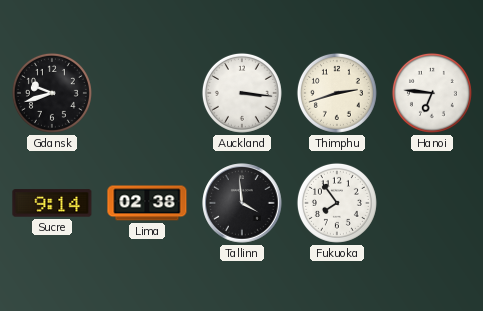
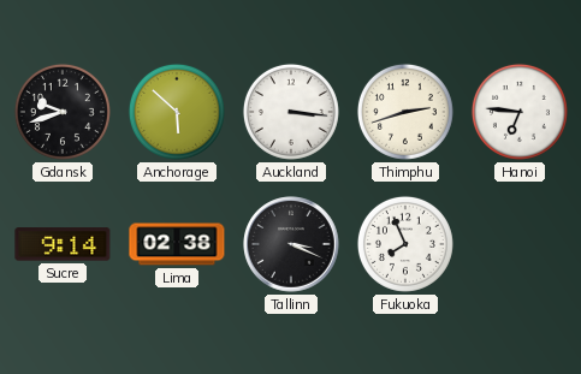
Anchorage: none -> 5:52 (177, 112)
Tallinn: 3:59 -> 3:19 (291, 244)
Fukuoka: 7:54 -> 7:56 (405, 244)
